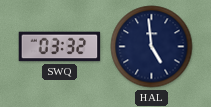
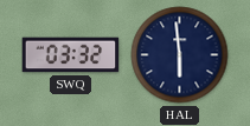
HAL: 4:59 -> 5:59 (180, 55)
